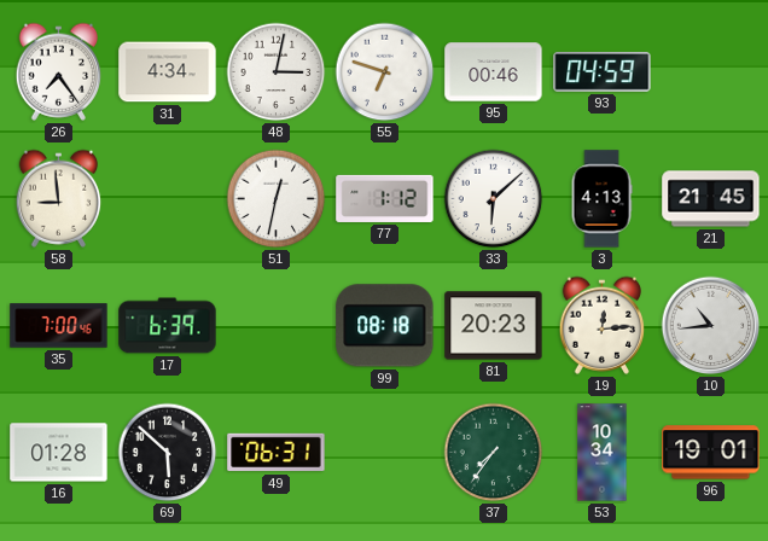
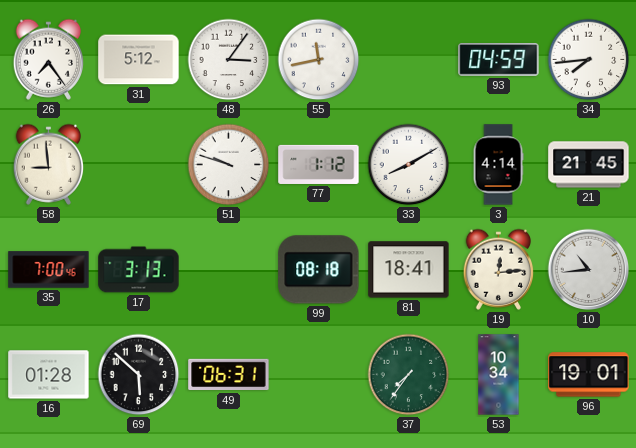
31: 4:34 -> 5:12 (139, 60)
48: 3:02 -> 3:06 (229, 60)
55: 6:48 -> 11:43 (319, 60)
95: 00:46 -> none (494, 72)
34: none -> 7:44 (589, 60)
51: 12:32 -> 9:48 (229, 165)
33: 6:08 -> 8:10 (409, 165)
3: 4:13 -> 4:14 (498, 165)
17: 6:39 -> 3:13 (139, 270)
81: 20:23 -> 18:41 (409, 270)
